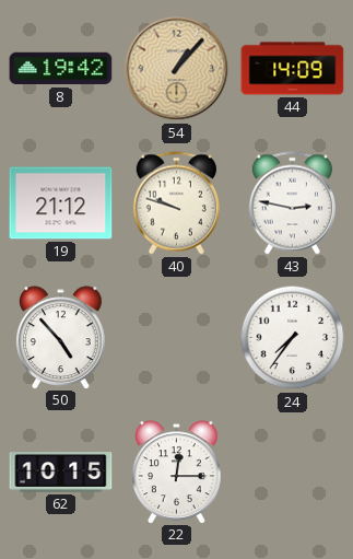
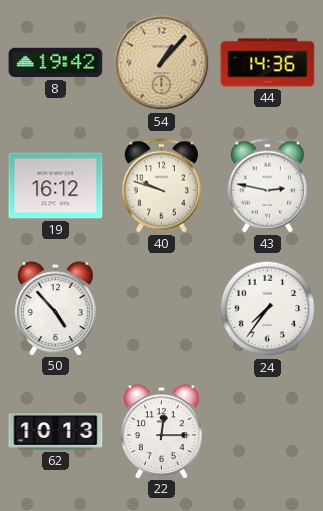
44: 14:09 -> 14:36 (268, 63)
19: 21:12 -> 16:12 (56, 186)
62: 10:15 -> 10:13 (56, 432)
